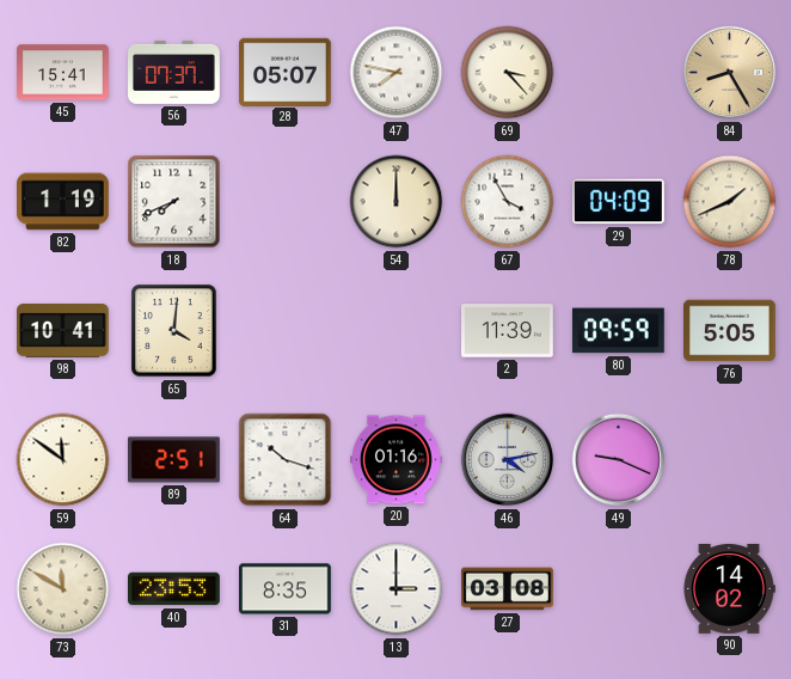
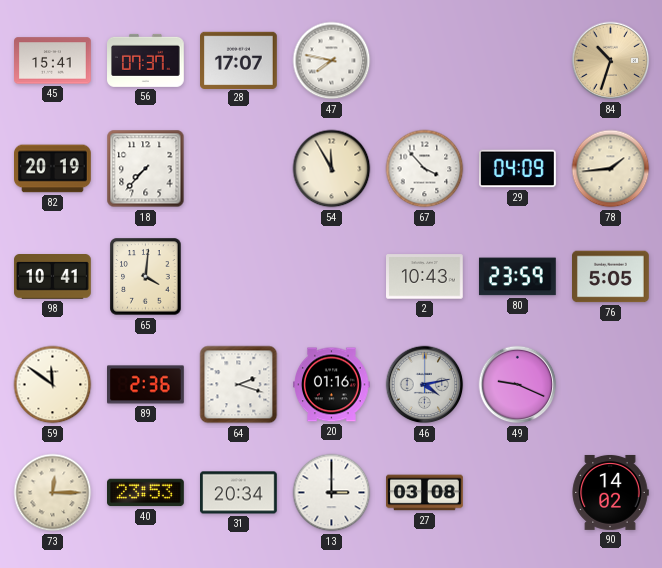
28: 05:07 -> 17:07 (239, 60)
69: 3:23 -> none (508, 73)
84: 8:25 -> 10:33 (611, 61)
82: 1:19 -> 20:19 (53, 169)
18: 7:41 -> 7:37 (146, 169)
54: 12:00 -> 11:55 (332, 169)
67: 3:55 -> 3:53 (425, 169)
78: 1:41 -> 1:44 (611, 169)
2: 11:39 -> 10:43 (425, 277)
80: 09:59 -> 23:59 (517, 277)
89: 2:51 -> 2:36 (146, 385)
64: 10:18 -> 2:18 (239, 385)
73: 11:50 -> 12:15 (53, 493)
31: 8:35 -> 20:34 (239, 493)
